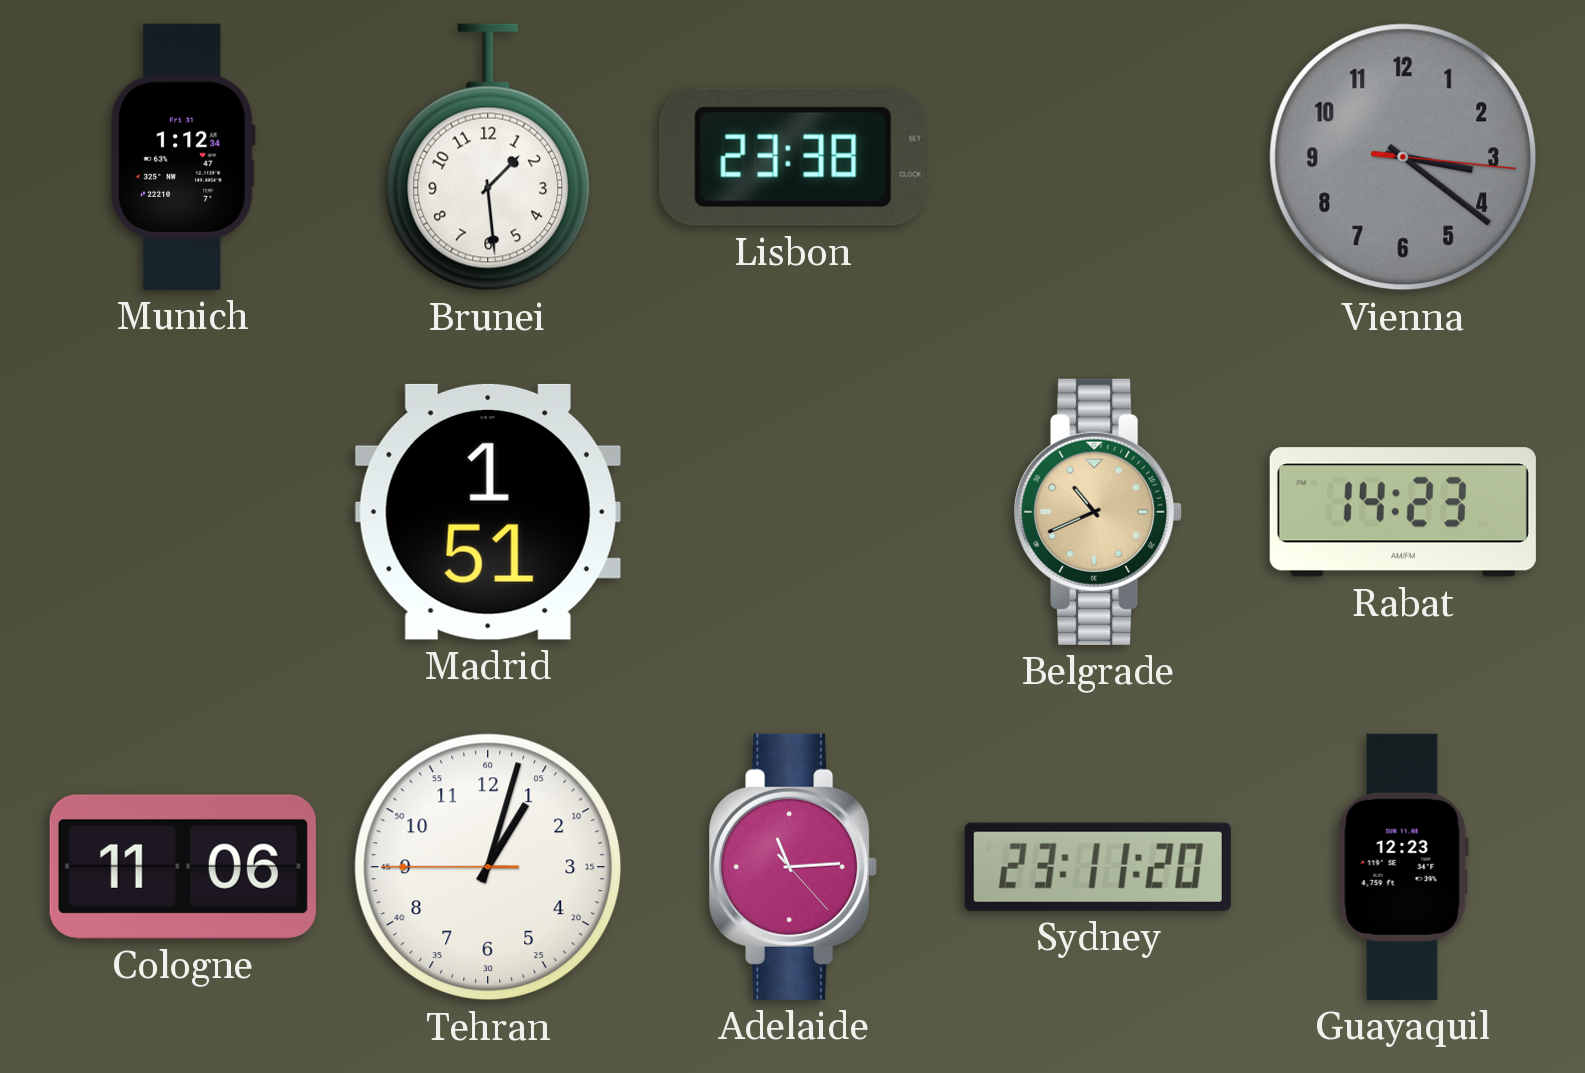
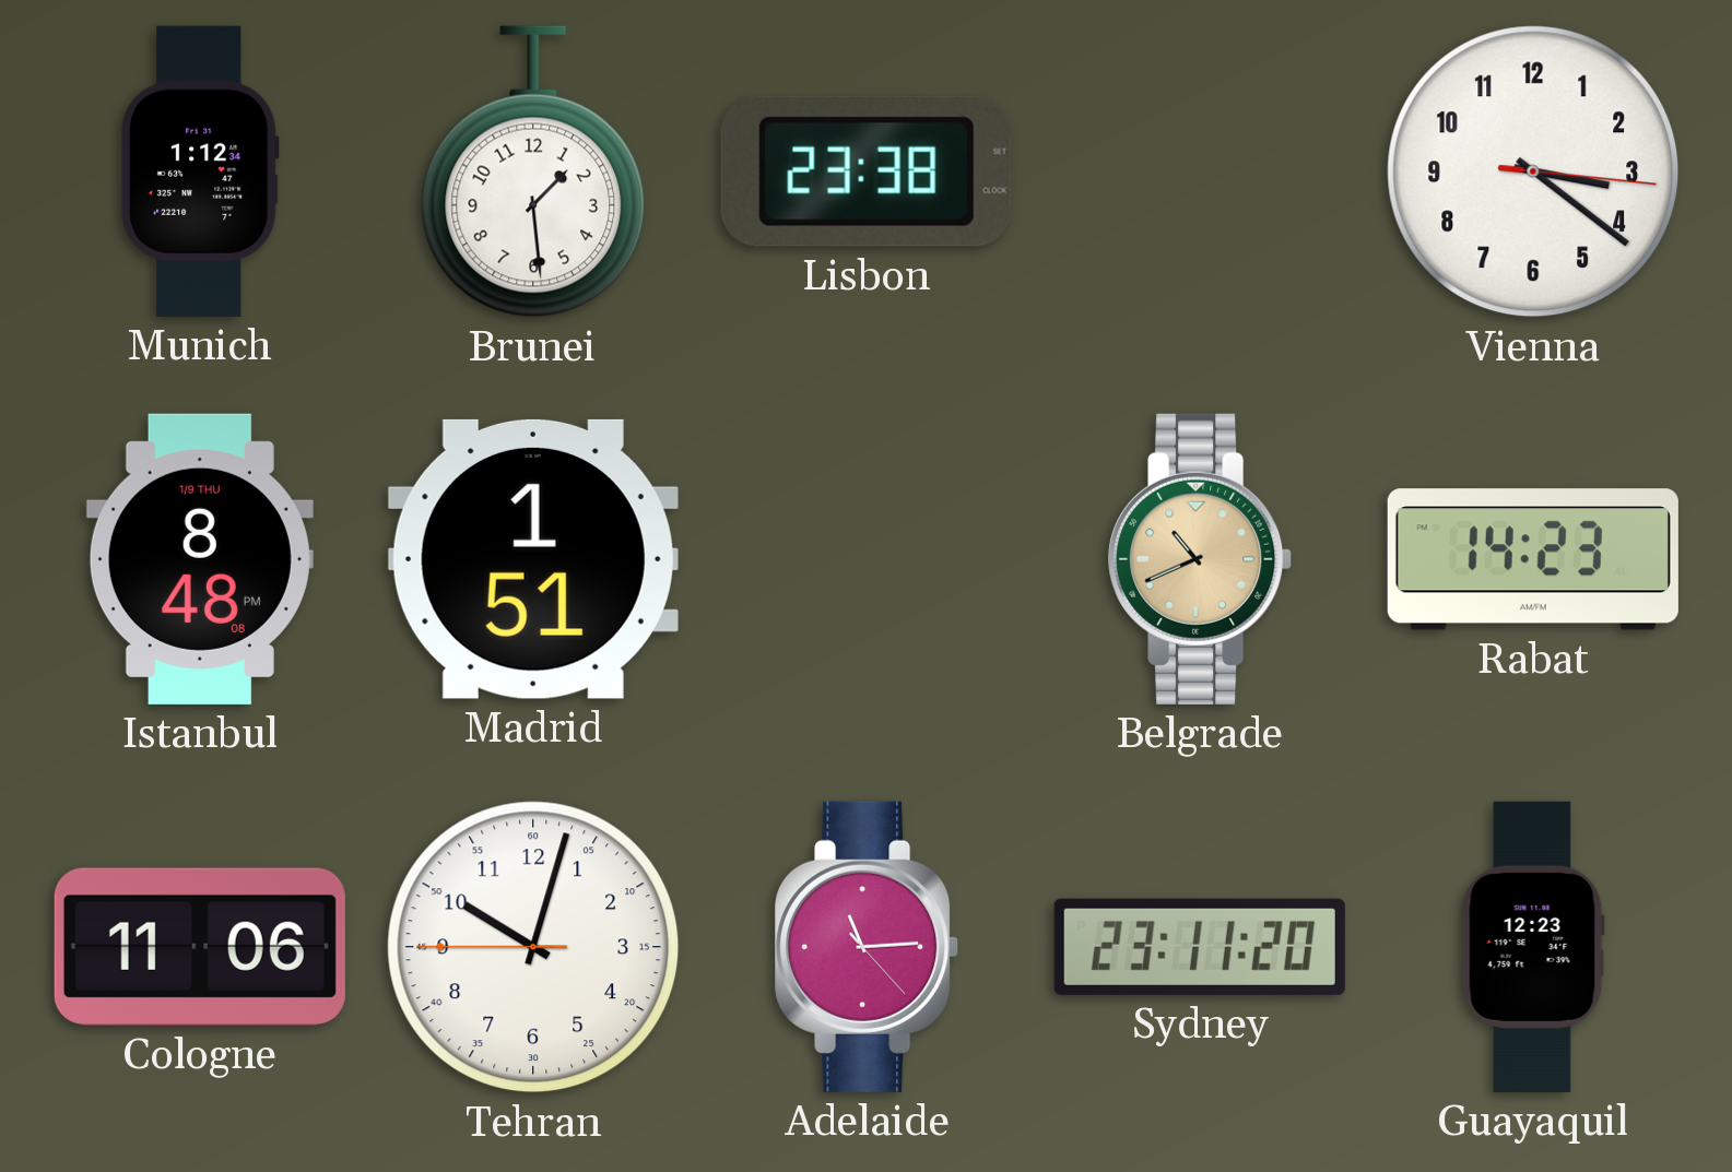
Vienna dial: grey -> white (1533, 171)
Istanbul: none -> 8:48 (200, 559)
Tehran: 1:02 -> 10:02 (533, 947)
